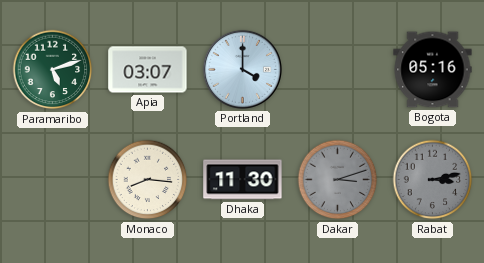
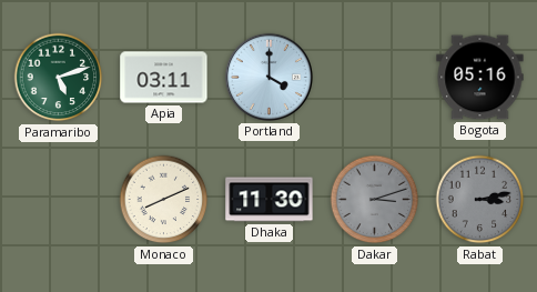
Apia: 03:07 -> 03:11 (164, 78)
Monaco: 8:16 -> 8:11 (164, 200)
